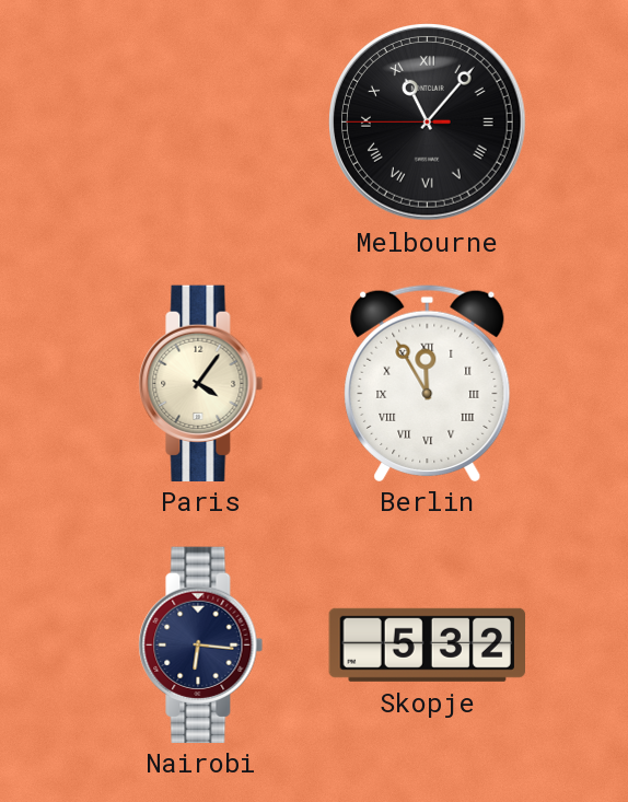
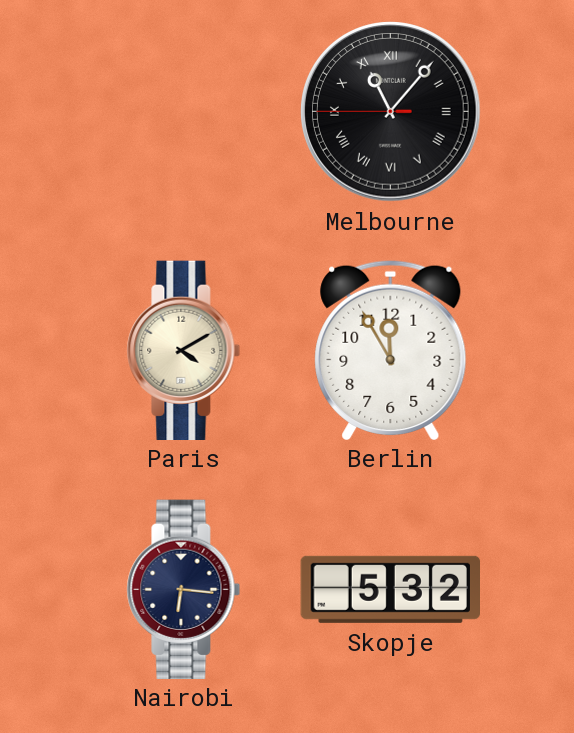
Paris: 4:06 -> 4:10 (184, 350)
Berlin numerals: Roman -> Arabic (391, 349)
